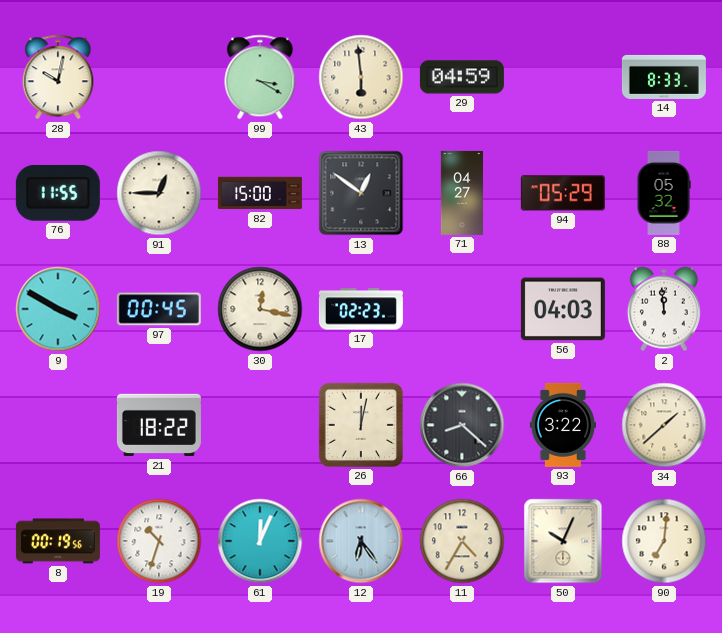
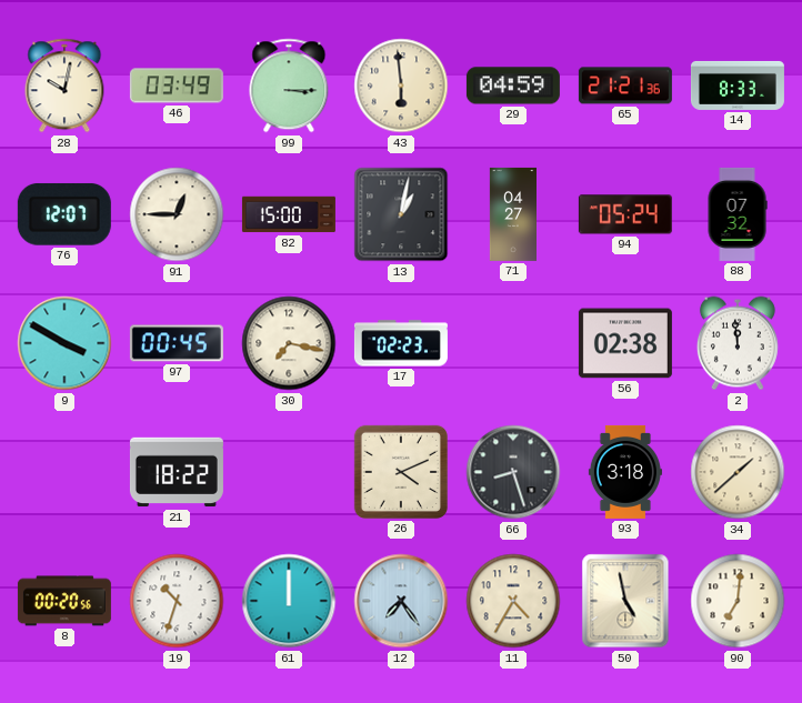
46: none -> 03:49 (177, 86)
99: 3:20 -> 3:15 (289, 86)
65: none -> 21:21 (625, 86)
76: 11:55 -> 12:07 (64, 214)
13: 12:51 -> 1:02 (401, 214)
94: 05:29 -> 05:24 (625, 214)
88: 05:32 -> 07:32 (738, 214)
30: 12:17 -> 7:17 (289, 343)
56: 04:03 -> 02:38 (625, 343)
26: 12:02 -> 4:11 (401, 472)
66: 8:22 -> 8:27 (513, 472)
93: 3:22 -> 3:18 (625, 472)
8: 00:19 -> 00:20 (64, 601)
61: 12:04 -> 12:00 (289, 601)
12: 6:24 -> 7:24 (401, 601)
50: 10:04 -> 4:58 (625, 601)
